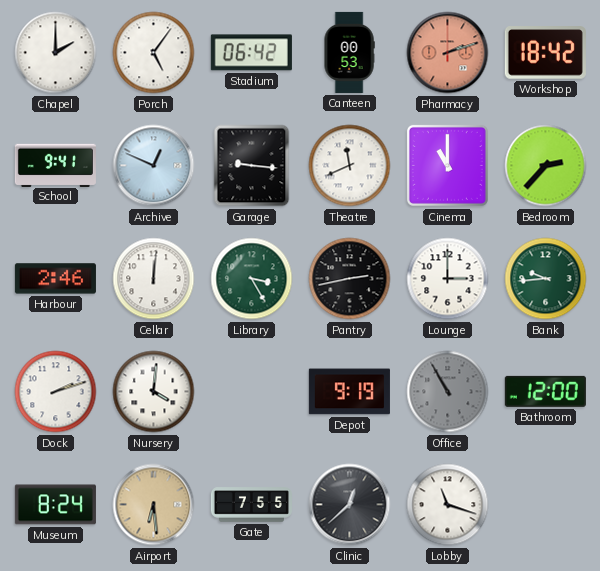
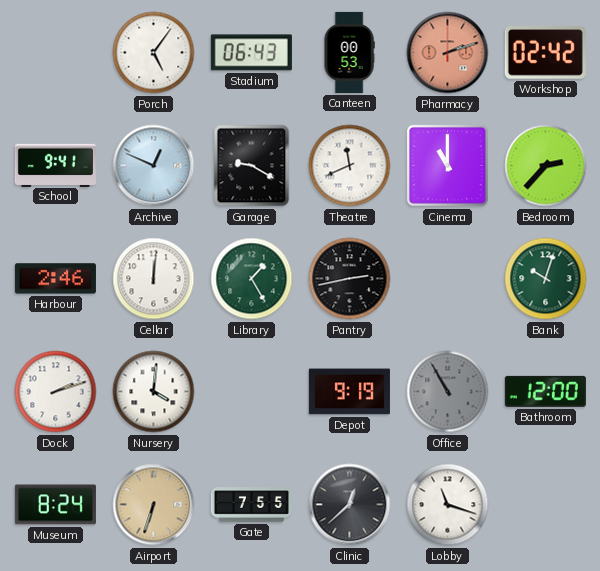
Chapel: 2:00 -> none (56, 53)
Stadium: 06:42 -> 06:43 (251, 53)
Workshop: 18:42 -> 02:42 (545, 53)
Garage: 9:16 -> 9:20 (252, 166)
Library: 3:25 -> 1:25 (252, 279)
Lounge: 3:00 -> none (448, 279)
Bank: 9:44 -> 10:03 (546, 279)
Airport: 6:29 -> 6:33 (154, 505)
